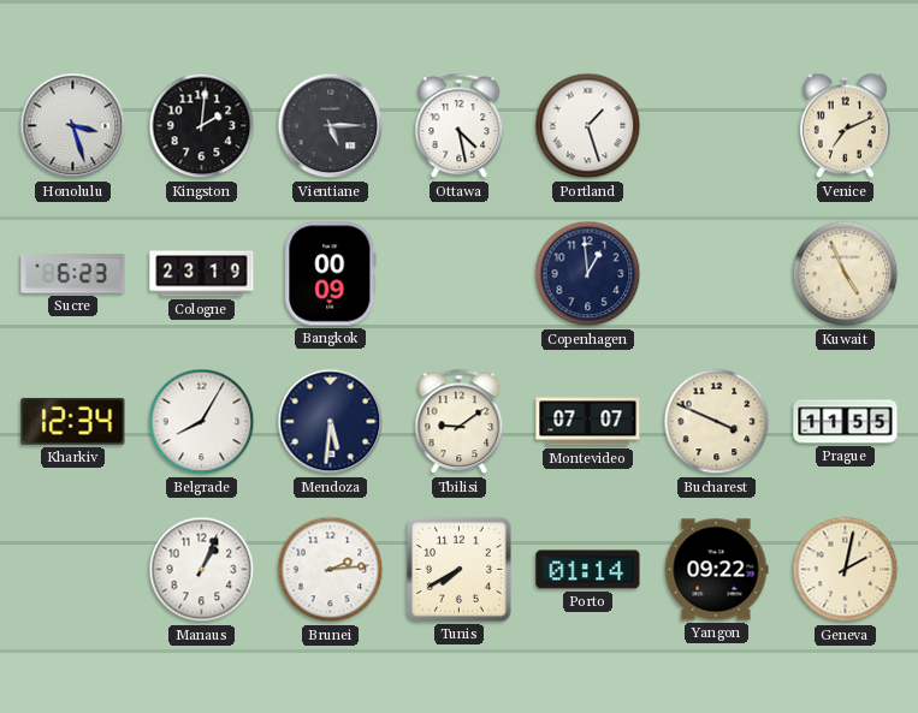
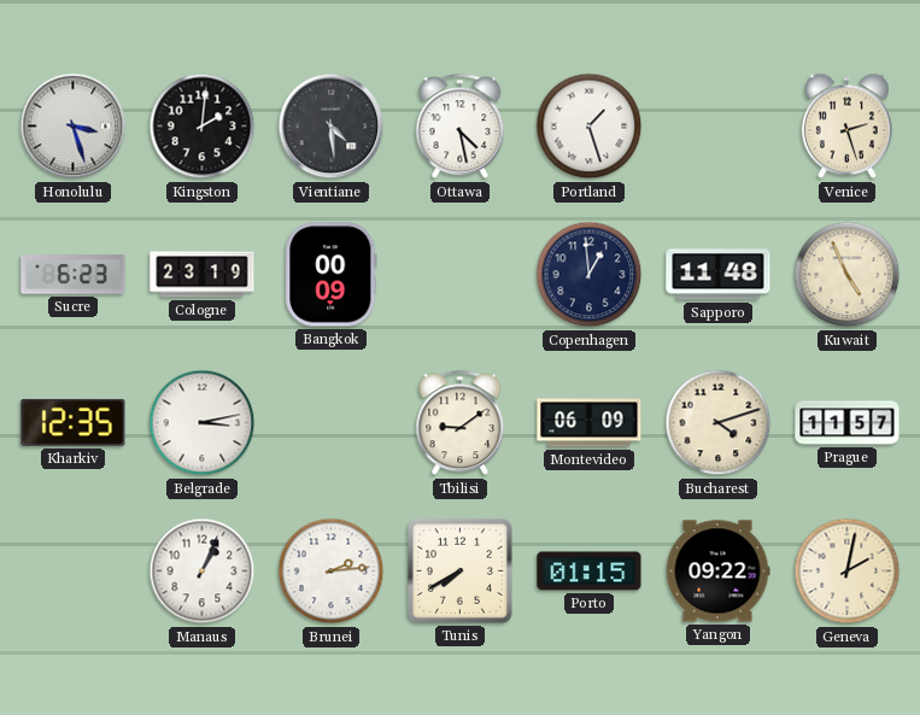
Vientiane: 5:15 -> 4:29 (332, 127)
Venice: 7:11 -> 2:27 (846, 127)
Sapporo: none -> 11:48 (719, 275)
Kharkiv: 12:34 -> 12:35 (74, 422)
Belgrade: 8:05 -> 3:13 (203, 423)
Mendoza: 5:31 -> none (331, 422)
Montevideo: 07:07 -> 06:09 (590, 423)
Bucharest: 3:49 -> 4:12 (719, 423)
Prague: 11:55 -> 11:57 (848, 423)
Porto: 01:14 -> 01:15 (590, 572)
